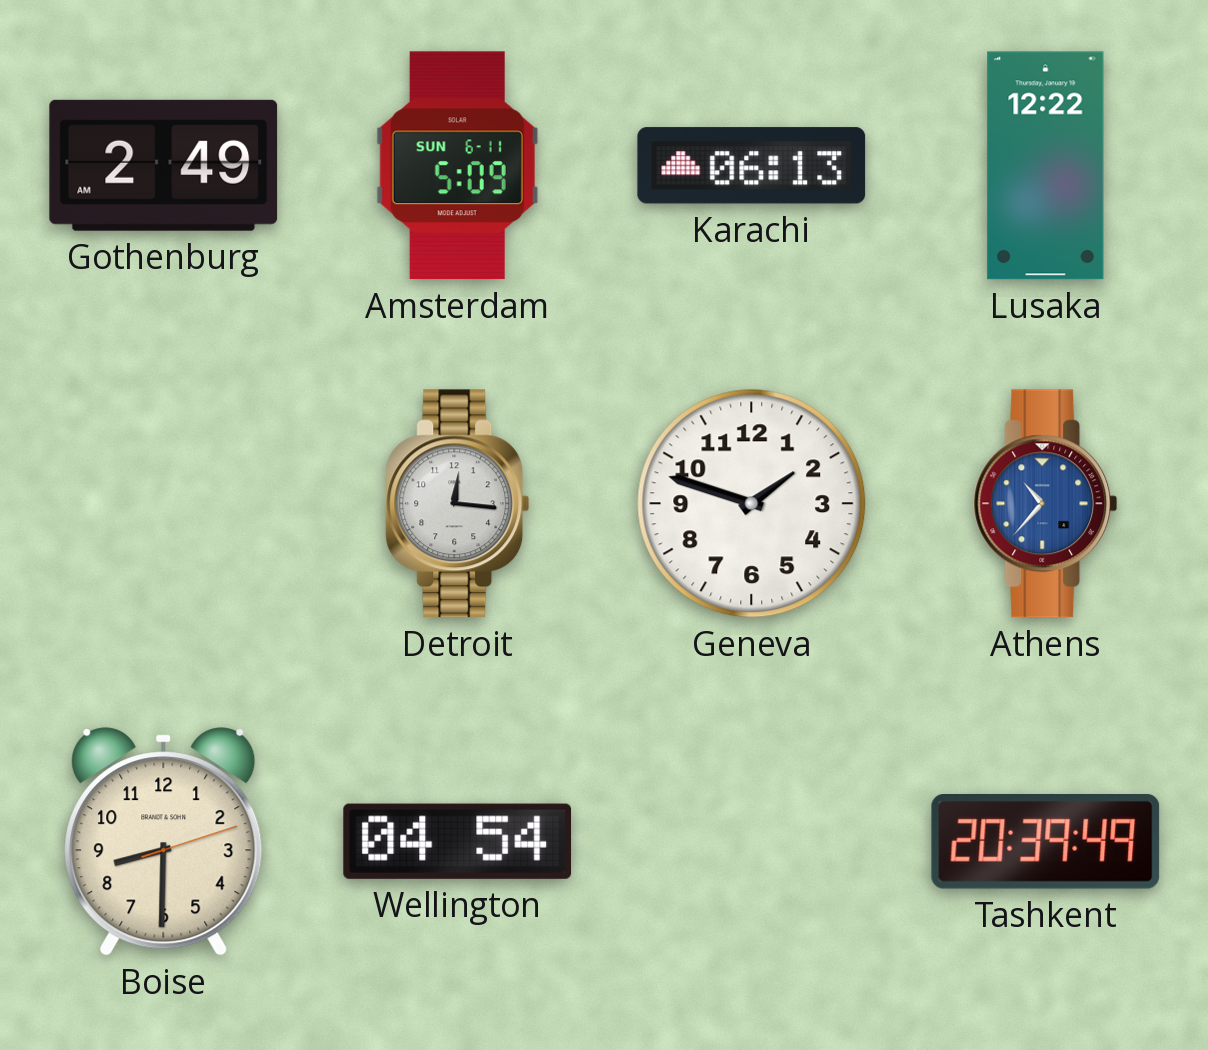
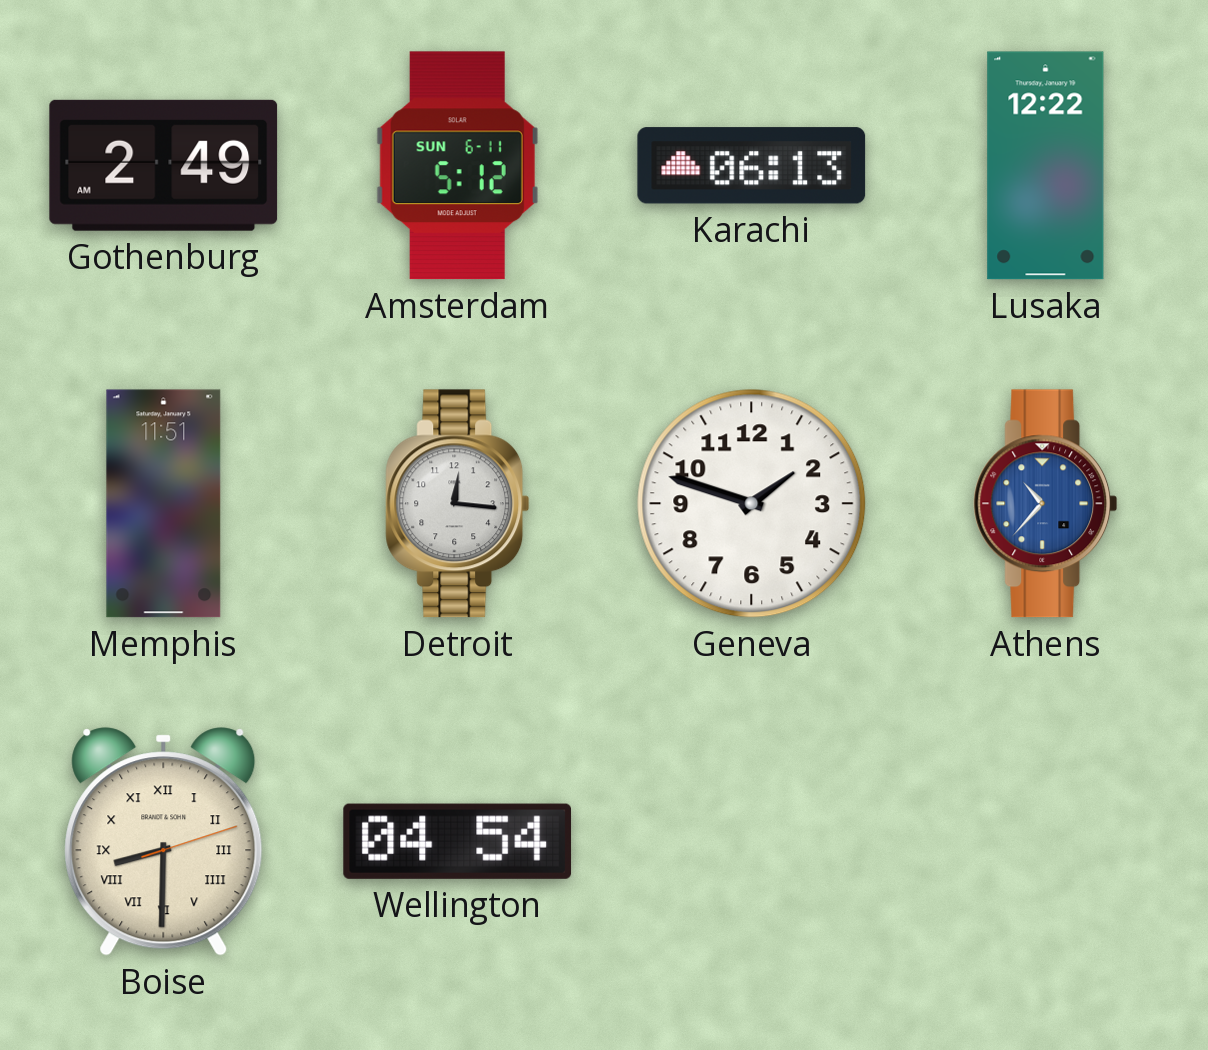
Amsterdam: 5:09 -> 5:12 (457, 166)
Memphis: none -> 11:51 (164, 504)
Boise numerals: Arabic -> Roman (164, 842)
Tashkent: 20:39 -> none (1046, 842)
